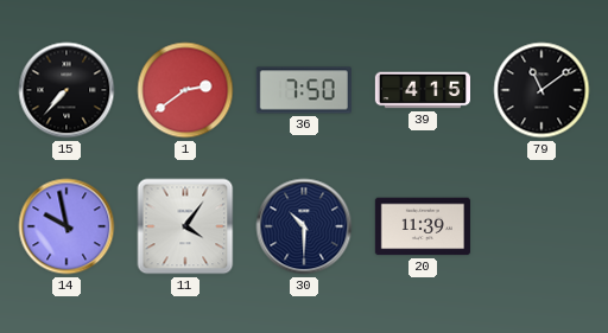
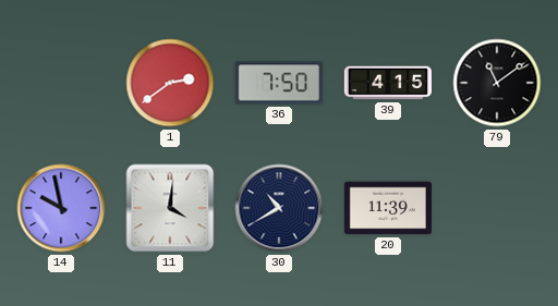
15: 7:37 -> none (66, 90)
11: 4:06 -> 4:01 (170, 208)
30: 10:30 -> 10:40 (279, 208)
